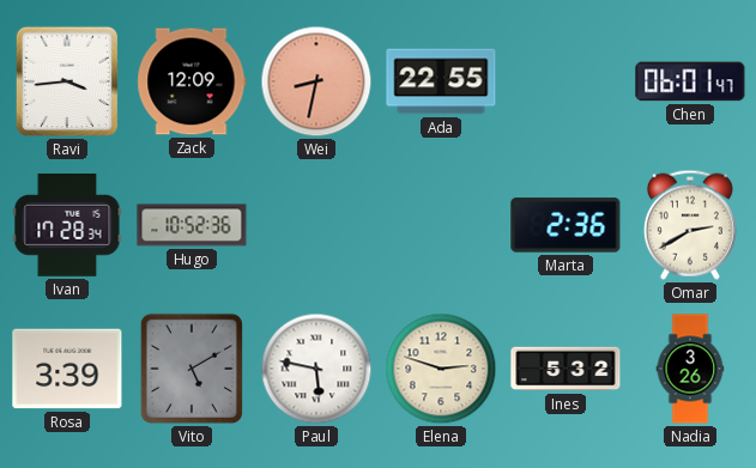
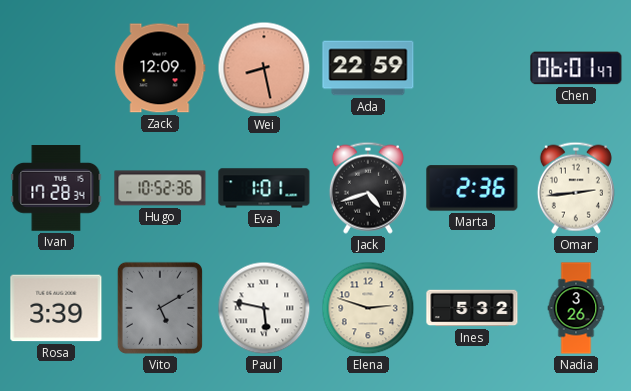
Ravi: 3:44 -> none (67, 81)
Wei: 8:32 -> 8:28 (264, 68)
Ada: 22:55 -> 22:59 (368, 68)
Eva: none -> 1:01 (264, 188)
Jack: none -> 4:42 (368, 188)
Omar: 2:40 -> 2:44 (576, 188)
